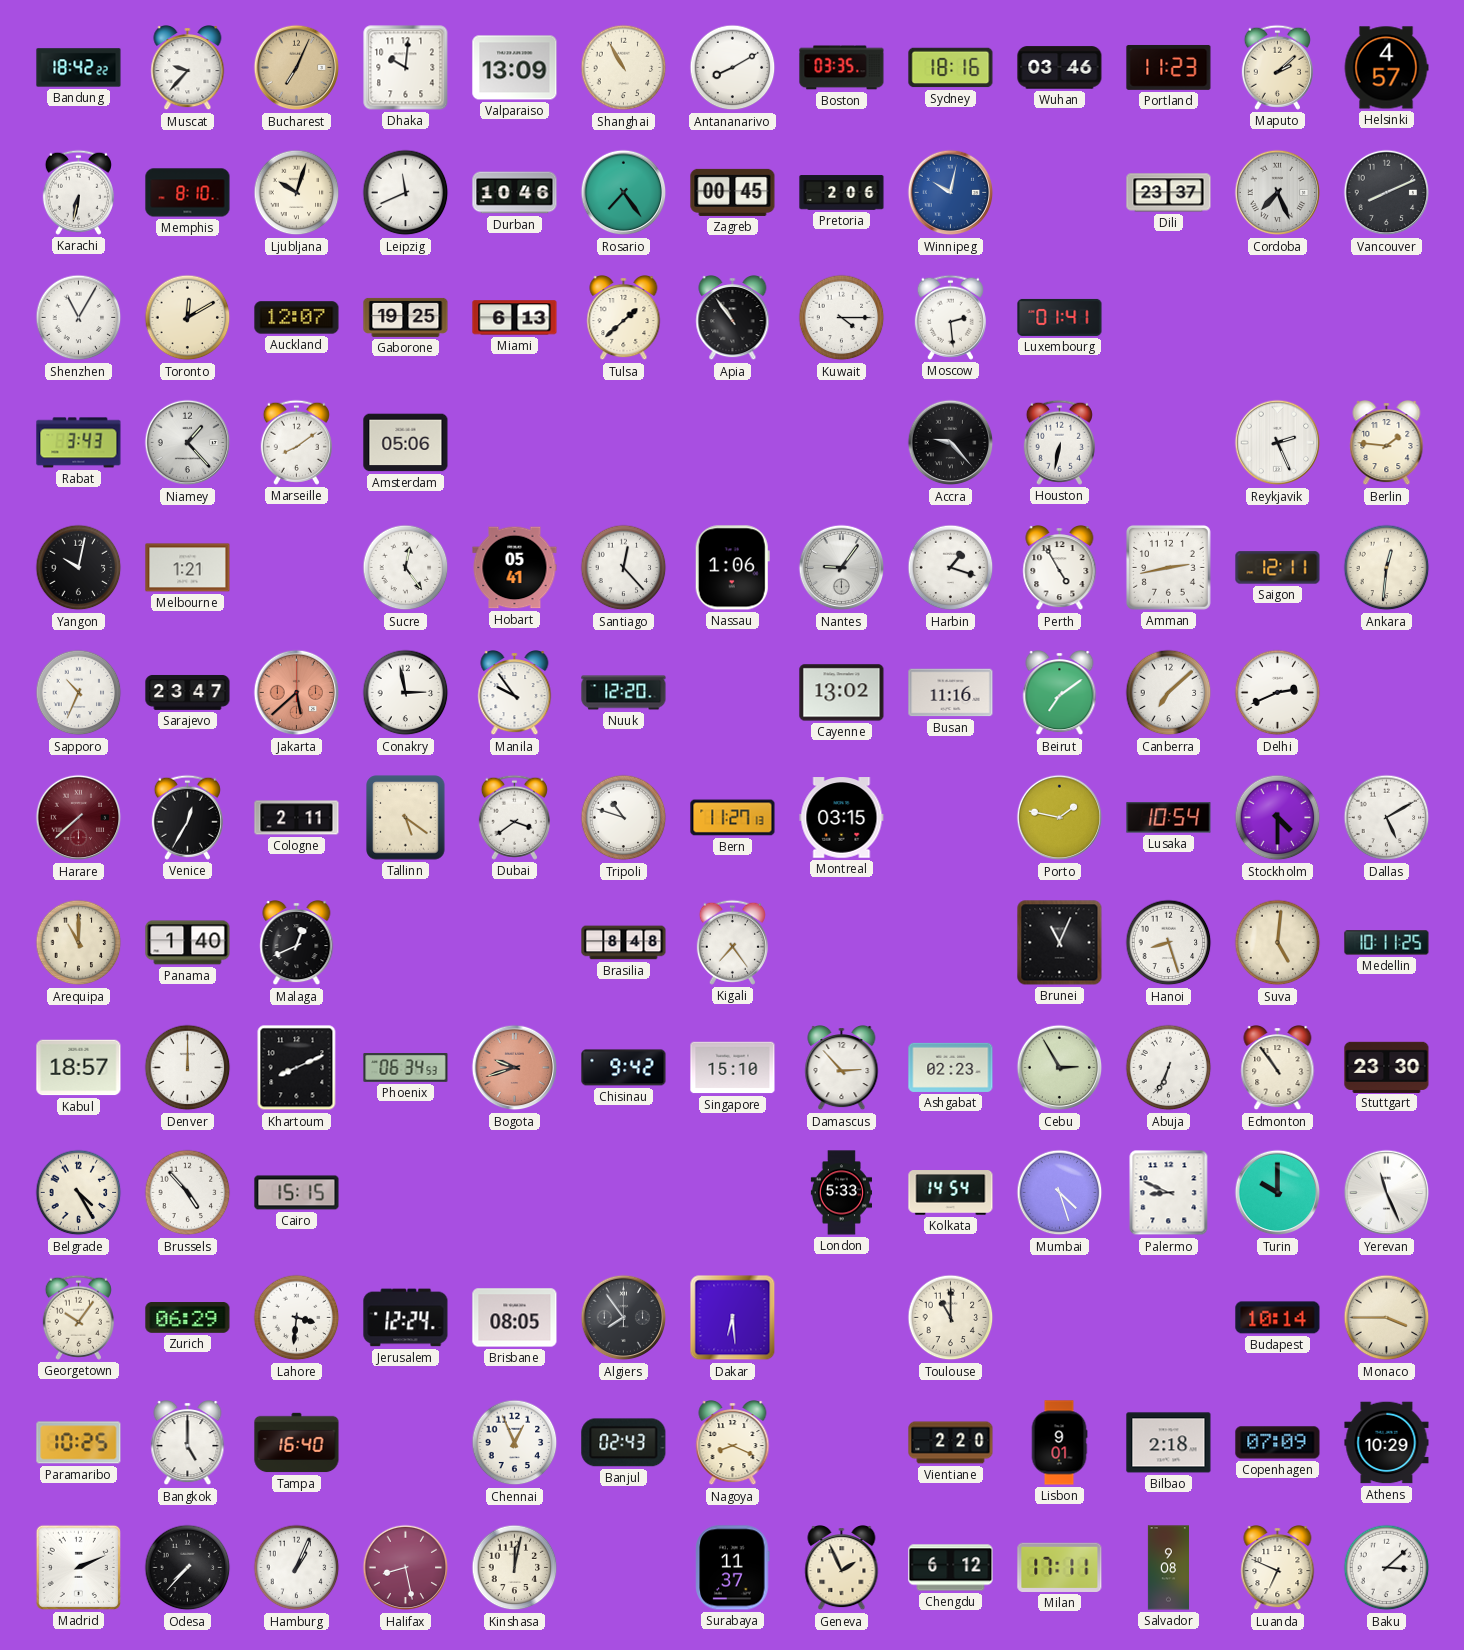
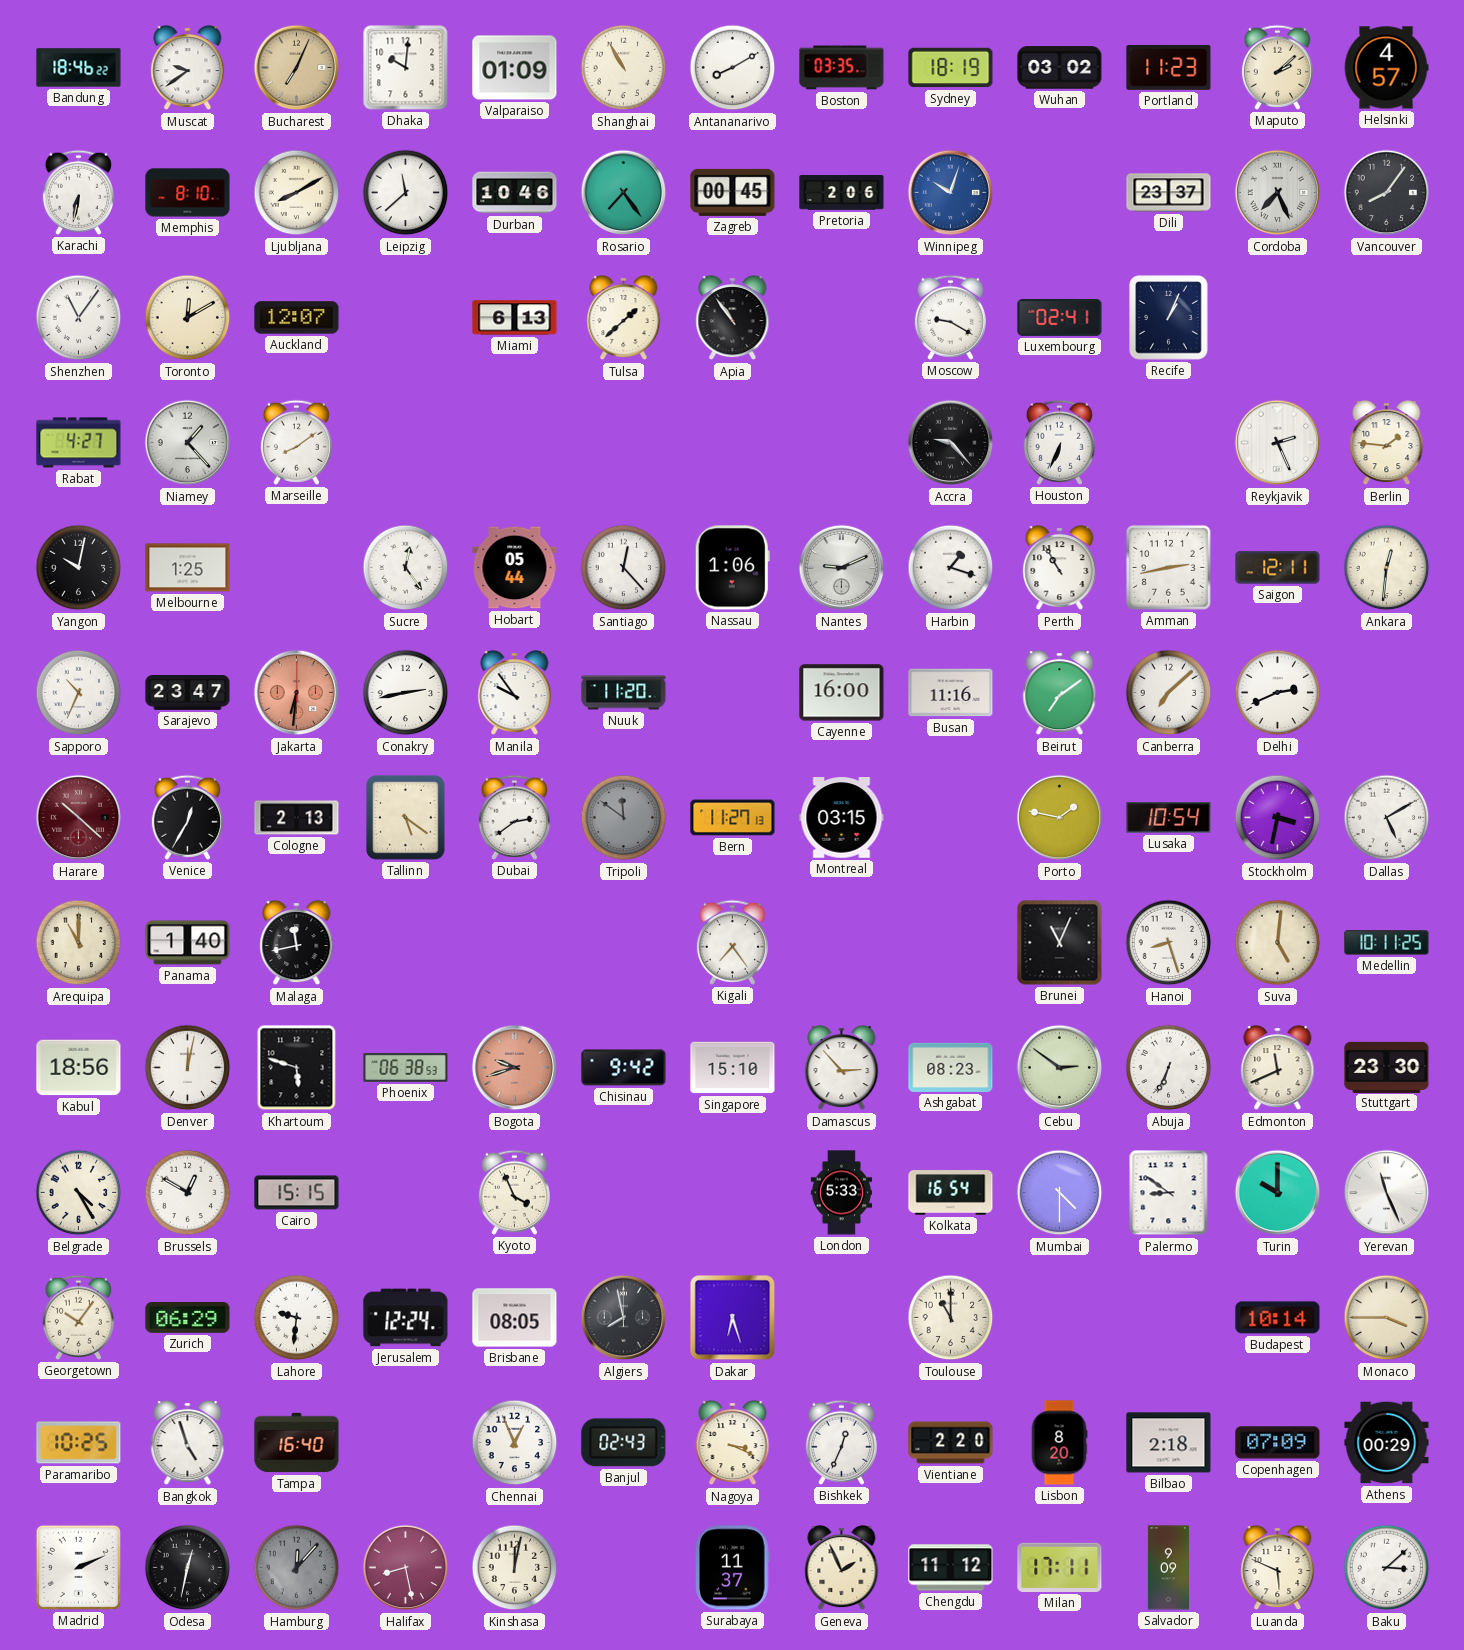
Bandung: 18:42 -> 18:46 (79, 68)
Muscat: 9:37 -> 9:39 (188, 69)
Valparaiso: 13:09 -> 01:09 (515, 68)
Sydney: 18:16 -> 18:19 (951, 68)
Wuhan: 03:46 -> 03:02 (1060, 68)
Ljubljana: 10:03 -> 8:10 (297, 193)
Leipzig: 11:41 -> 11:38 (406, 193)
Winnipeg: 10:02 -> 10:03 (951, 193)
Vancouver: 8:11 -> 8:06 (1387, 193)
Shenzhen: 11:05 -> 11:06 (79, 318)
Gaborone: 19:25 -> none (406, 317)
Kuwait: 4:15 -> none (842, 318)
Moscow: 2:29 -> 9:20 (950, 317)
Luxembourg: 01:41 -> 02:41 (1060, 317)
Recife: none -> 1:04 (1169, 318)
Rabat: 3:43 -> 4:27 (79, 443)
Amsterdam: 05:06 -> none (406, 443)
Houston: 6:32 -> 6:34 (1059, 442)
Melbourne: 1:21 -> 1:25 (188, 568)
Hobart: 05:41 -> 05:44 (515, 568)
Nantes: 9:06 -> 9:11 (842, 568)
Perth: 4:55 -> 10:55 (1060, 569)
Jakarta: 5:38 -> 6:31 (297, 693)
Conakry: 2:58 -> 2:43 (406, 693)
Nuuk: 12:20 -> 11:20 (624, 693)
Cayenne: 13:02 -> 16:00 (842, 693)
Harare: 7:38 -> 10:22 (79, 818)
Cologne: 2:11 -> 2:13 (297, 818)
Dubai: 3:39 -> 2:39 (514, 817)
Tripoli: 10:48 -> 11:51 (624, 818)
Tripoli dial: white -> grey (624, 818)
Stockholm: 4:30 -> 3:32 (1278, 818)
Malaga: 12:41 -> 11:43 (297, 944)
Brasilia: 8:48 -> none (624, 943)
Kabul: 18:57 -> 18:56 (79, 1068)
Denver: 12:00 -> 12:02 (188, 1068)
Khartoum: 8:11 -> 5:48 (297, 1068)
Phoenix: 06:34 -> 06:38 (406, 1068)
Ashgabat: 02:23 -> 08:23 (951, 1067)
Cebu: 2:55 -> 2:51 (1060, 1068)
Edmonton: 10:54 -> 11:41 (1278, 1069)
Brussels: 4:53 -> 12:50 (188, 1193)
Kyoto: none -> 3:56 (514, 1192)
Kolkata: 14:54 -> 16:54 (951, 1193)
Mumbai: 4:27 -> 4:30 (1060, 1193)
Palermo: 8:49 -> 8:51 (1169, 1193)
Lahore: 3:31 -> 9:31 (297, 1318)
Algiers: 7:54 -> 7:58 (624, 1318)
Dakar: 6:29 -> 6:27 (733, 1318)
Bangkok: 5:00 -> 4:57 (188, 1444)
Nagoya: 8:19 -> 3:19 (733, 1444)
Bishkek: none -> 12:34 (841, 1442)
Lisbon: 9:01 -> 8:20 (1059, 1443)
Athens: 10:29 -> 00:29 (1387, 1443)
Odesa: 7:37 -> 12:32 (188, 1568)
Hamburg: 1:04 -> 12:07 (297, 1568)
Hamburg dial: white -> grey (297, 1568)
Chengdu: 6:12 -> 11:12 (951, 1568)
Salvador: 9:08 -> 9:09 (1168, 1568)
Luanda: 6:49 -> 5:49 (1278, 1569)
